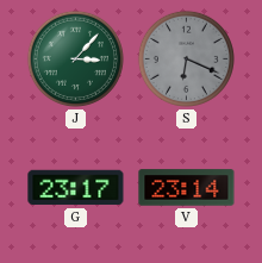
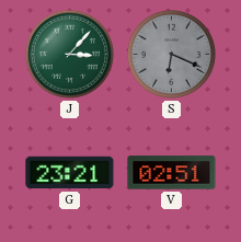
G: 23:17 -> 23:21 (70, 173)
V: 23:14 -> 02:51 (172, 173)
